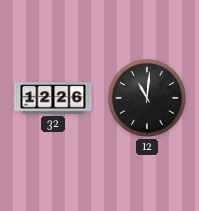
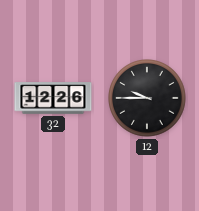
12: 11:01 -> 9:45 (148, 99)
